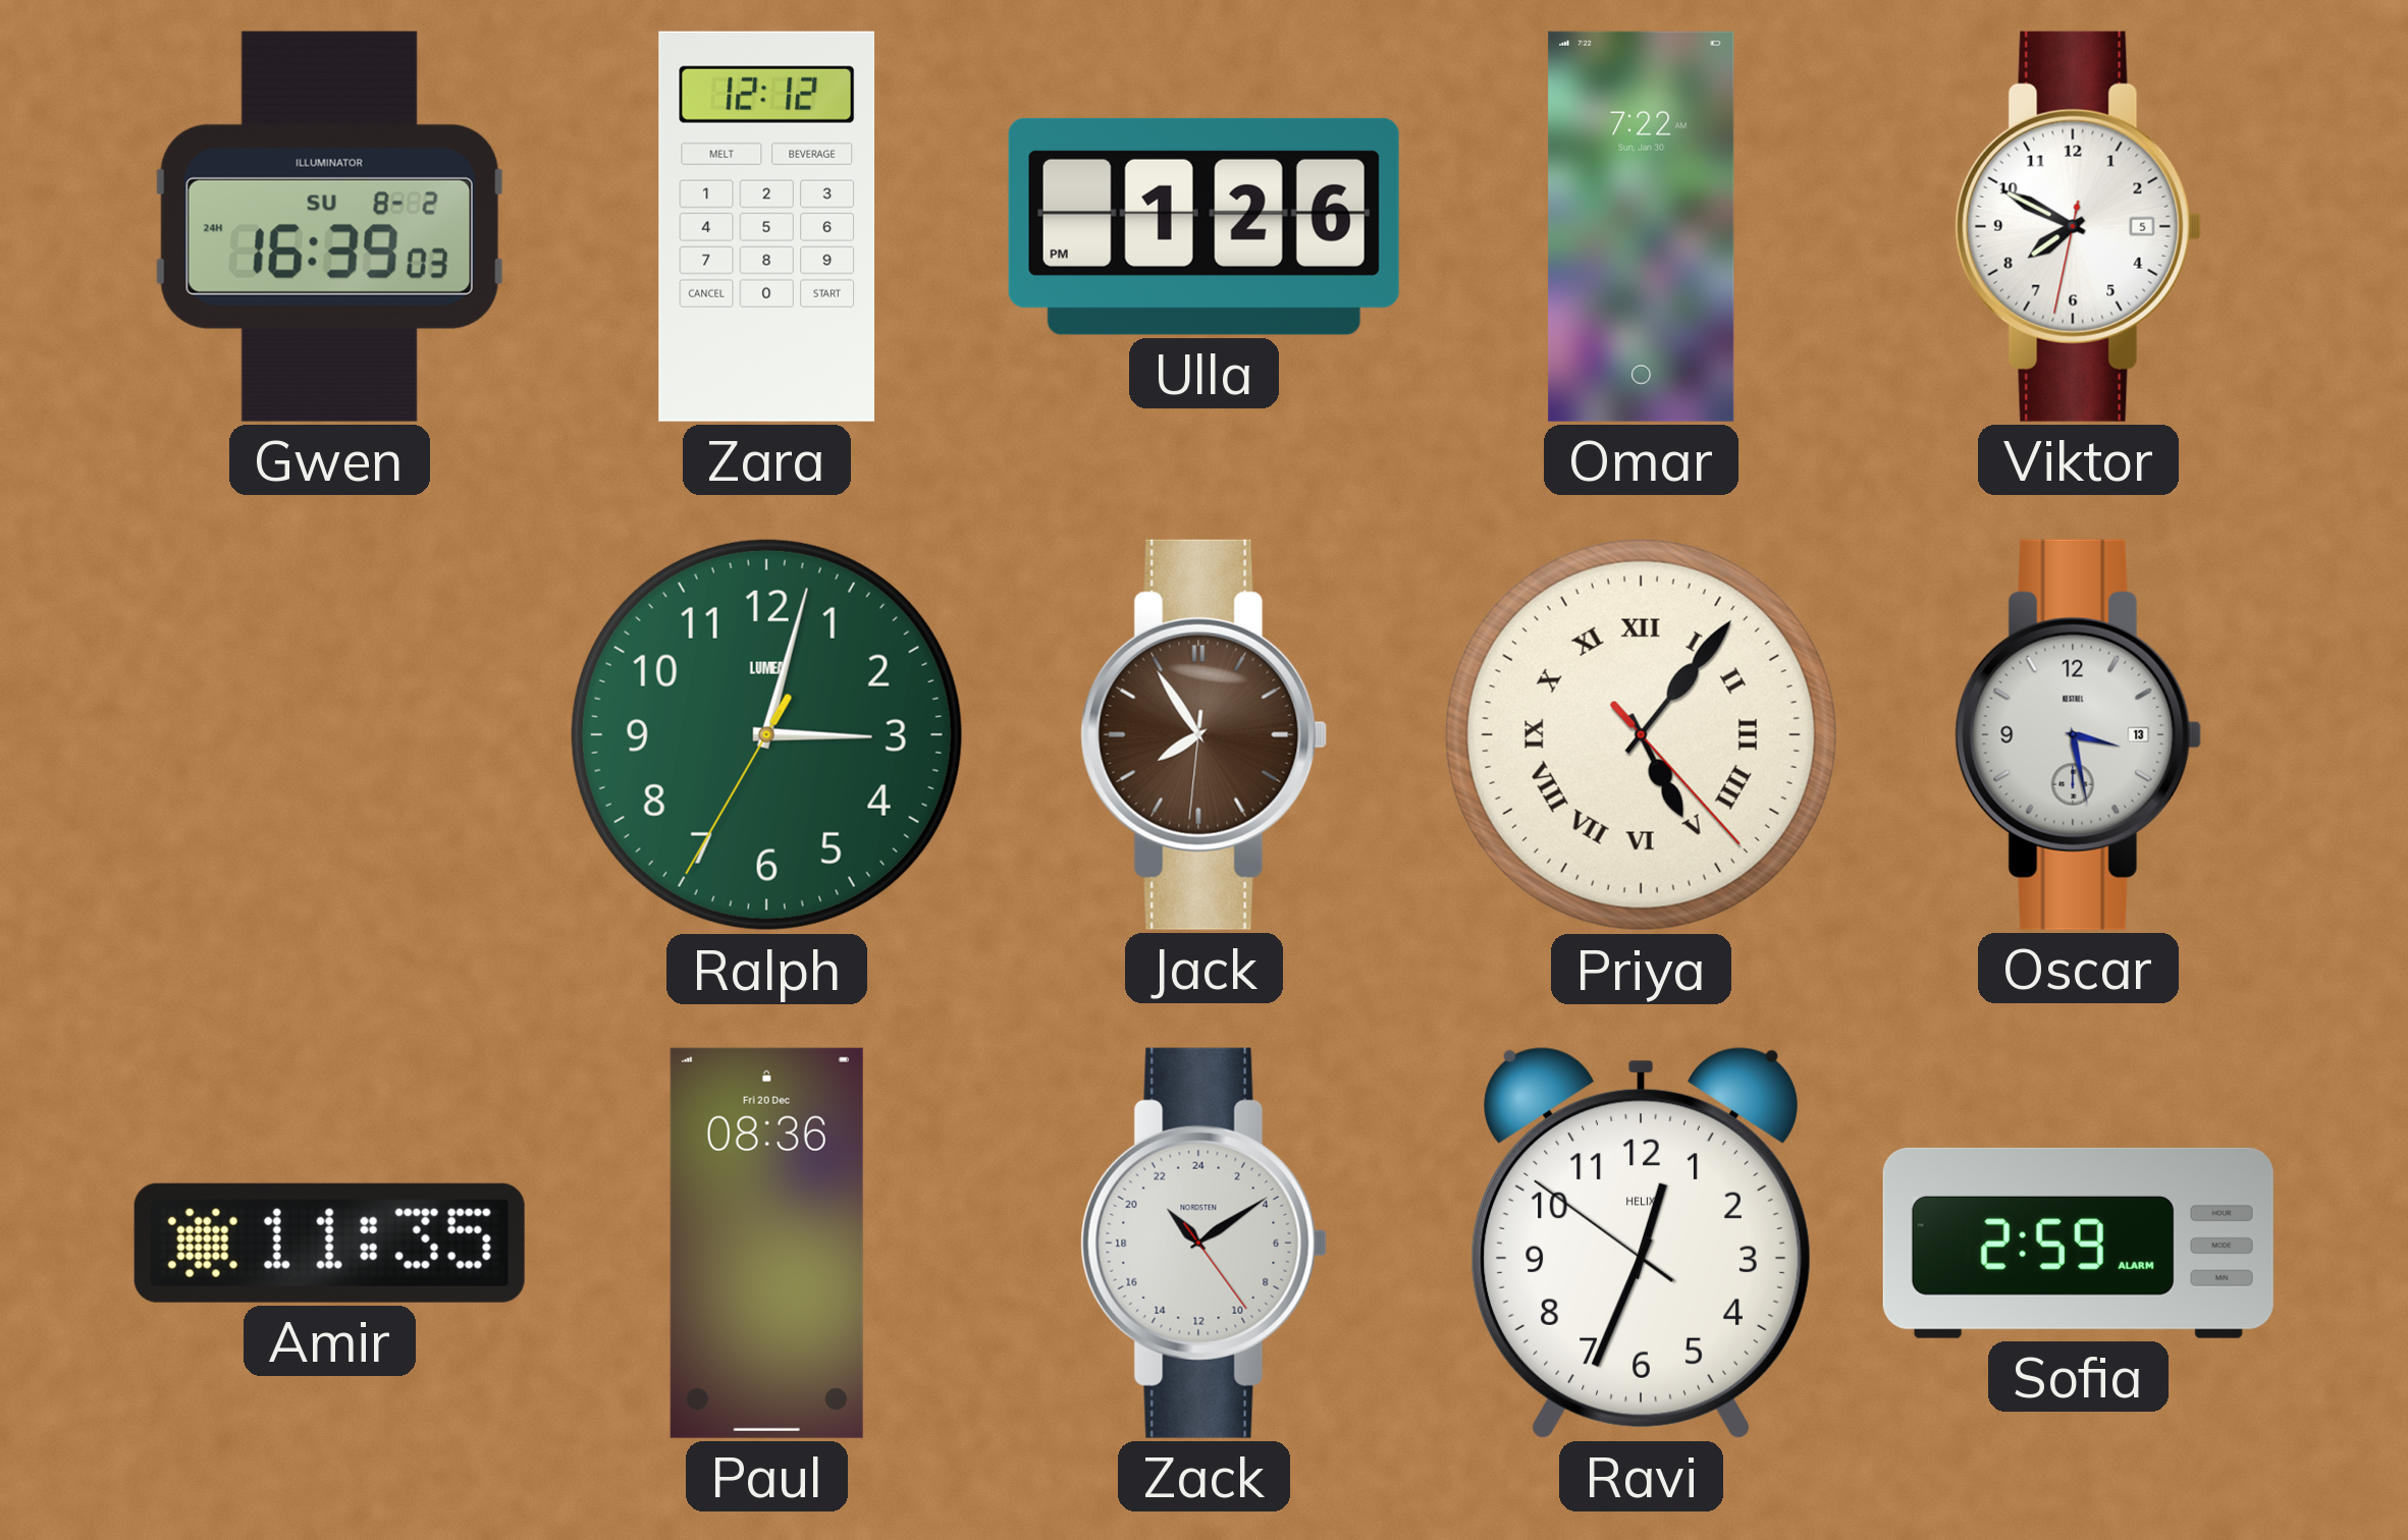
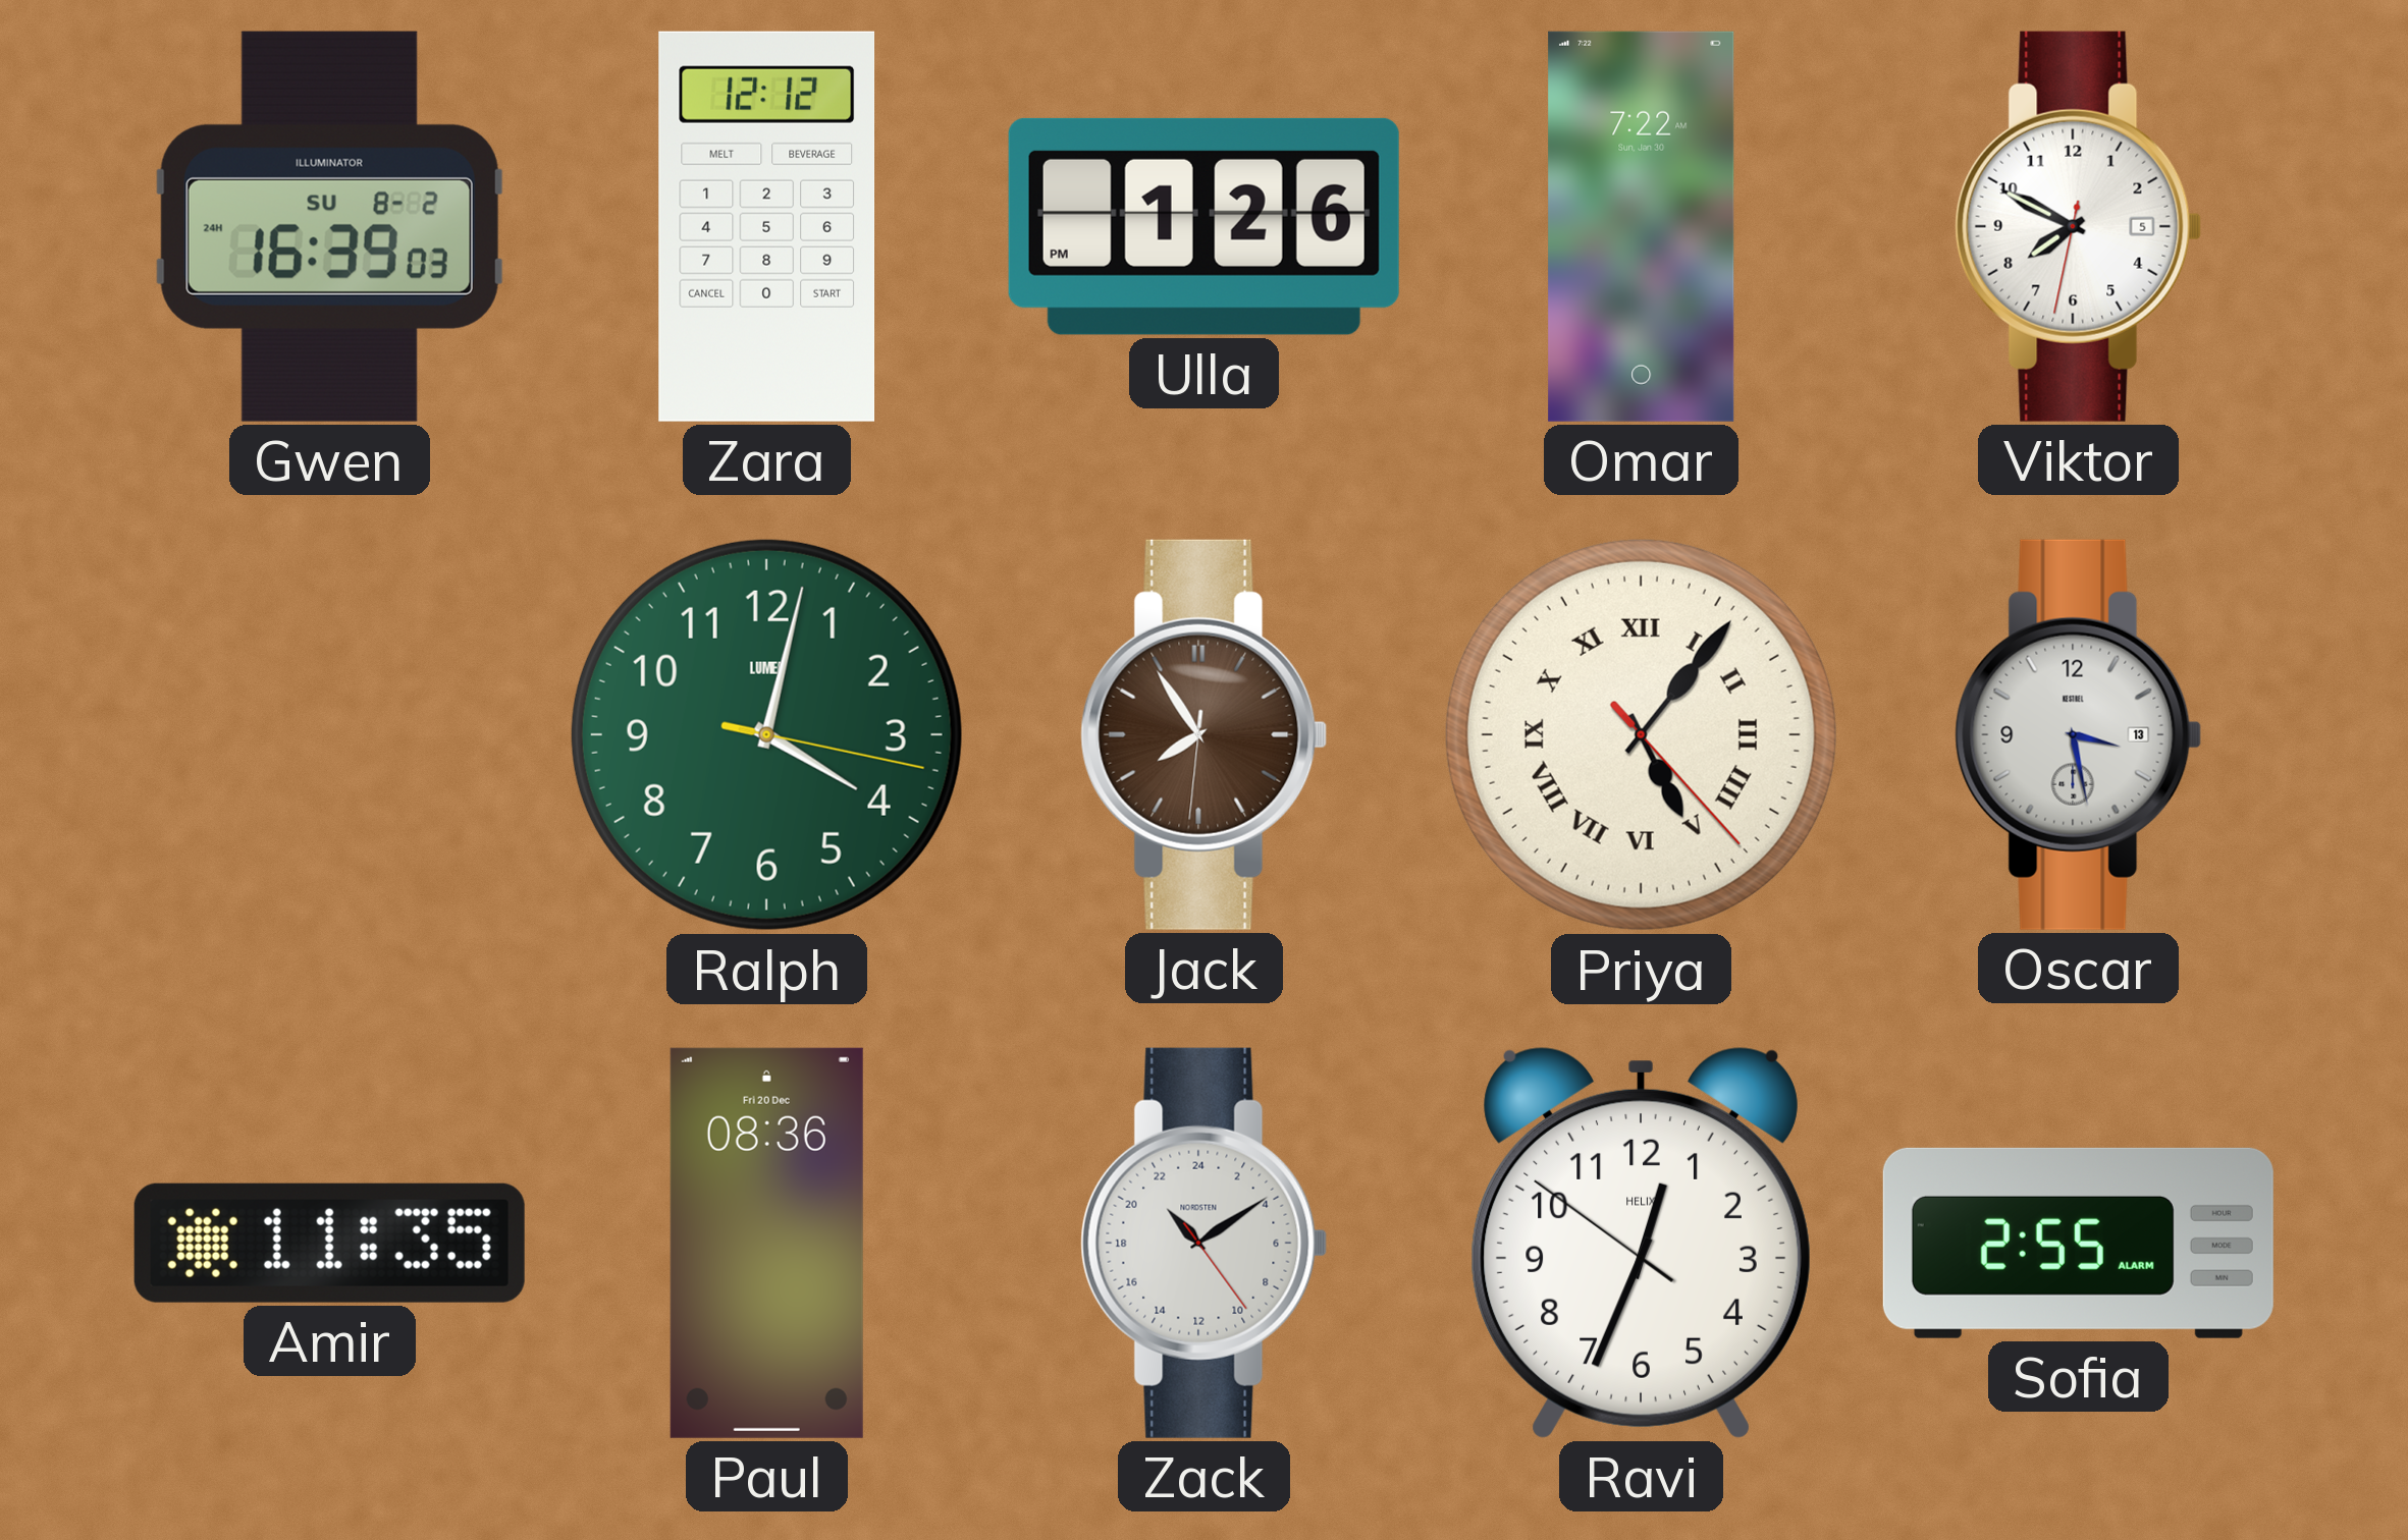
Ralph: 3:02 -> 4:02 (766, 734)
Sofia: 2:59 -> 2:55 (2078, 1243)
